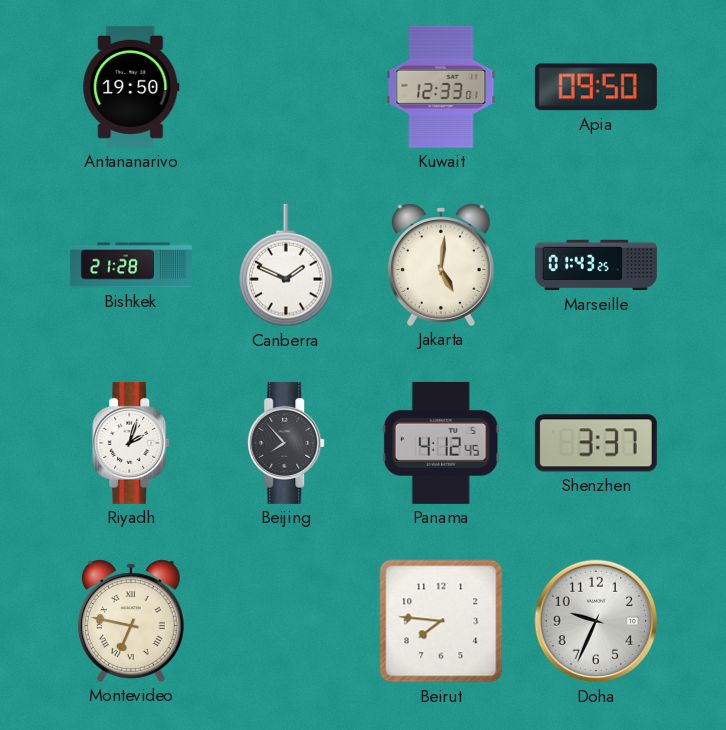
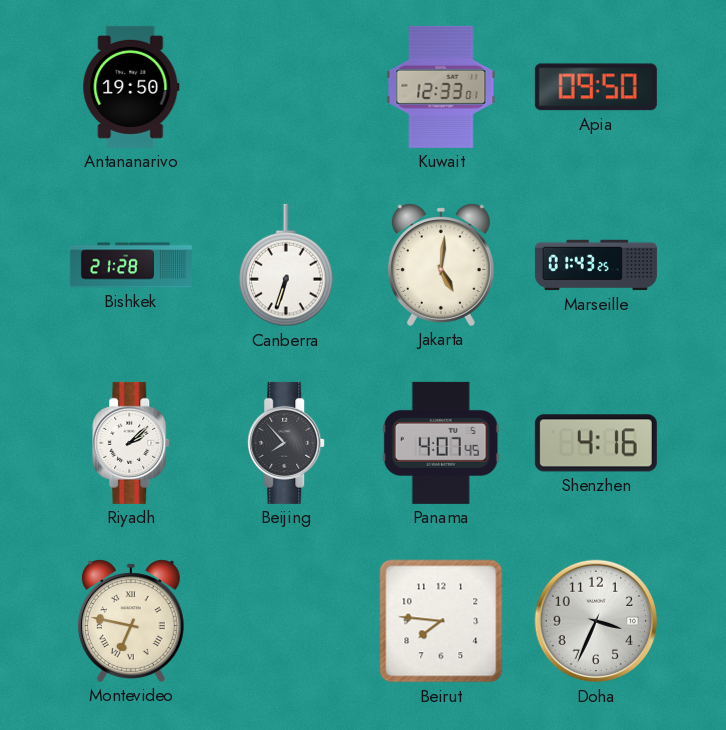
Canberra: 1:49 -> 6:33 (286, 265)
Riyadh: 2:03 -> 2:08 (132, 443)
Panama: 4:12 -> 4:07 (441, 443)
Shenzhen: 3:37 -> 4:16 (596, 443)
Doha: 9:34 -> 3:34 (596, 621)
